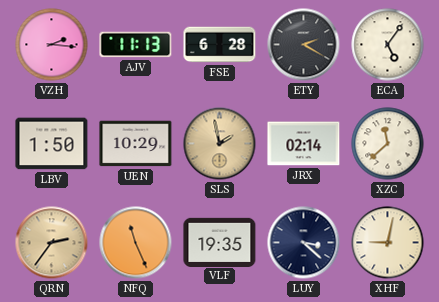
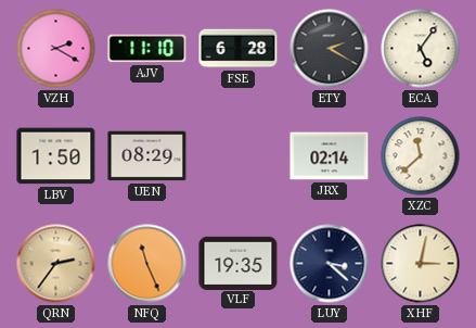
VZH: 2:16 -> 2:20 (56, 49)
AJV: 11:13 -> 11:10 (147, 49)
UEN: 10:29 -> 08:29 (147, 156)
SLS: 1:58 -> none (220, 144)
XHF: 9:02 -> 3:02 (421, 264)
